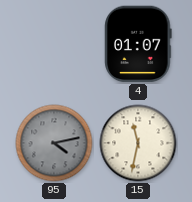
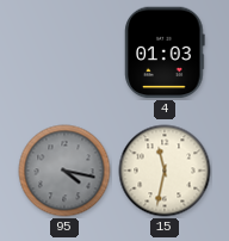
4: 01:07 -> 01:03 (165, 52)
95: 4:13 -> 4:17 (64, 171)
